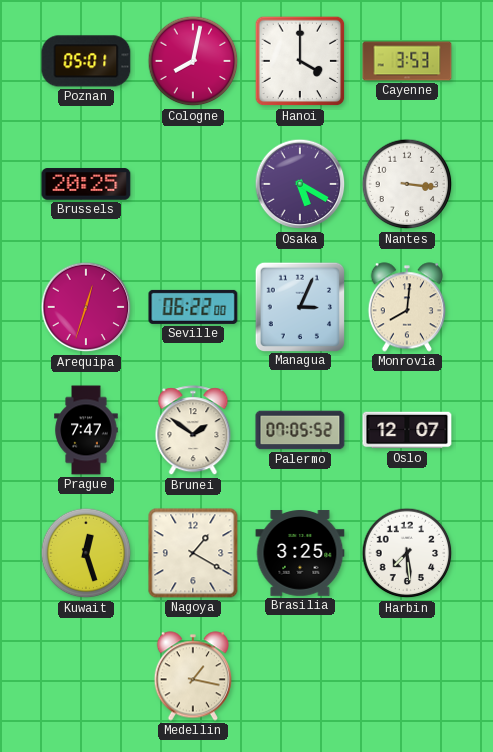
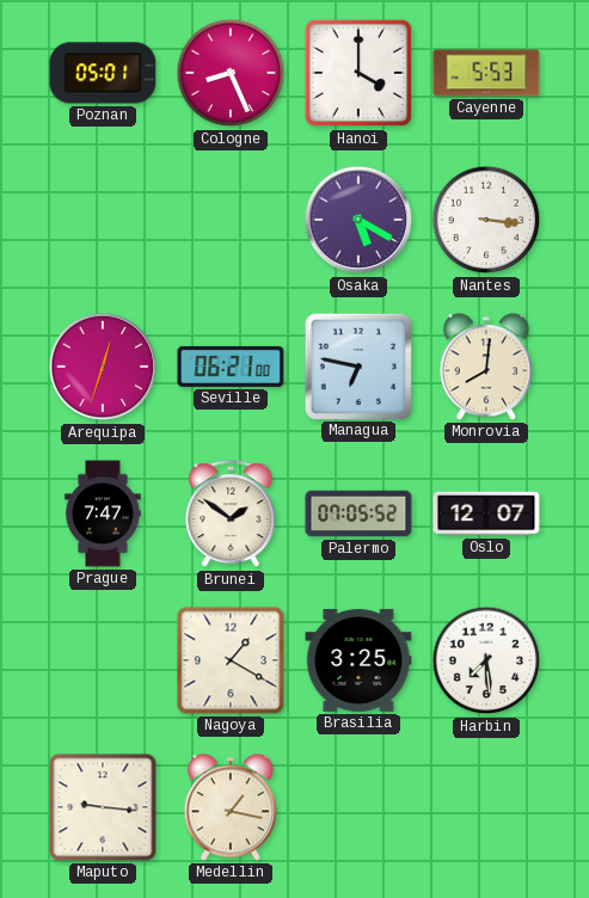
Cologne: 8:02 -> 8:26 (231, 73)
Cayenne: 3:53 -> 5:53 (486, 73)
Brussels: 20:25 -> none (86, 184)
Seville: 06:22 -> 06:21 (231, 367)
Managua: 3:04 -> 6:47 (357, 365)
Kuwait: 12:27 -> none (86, 553)
Maputo: none -> 9:16 (103, 807)
